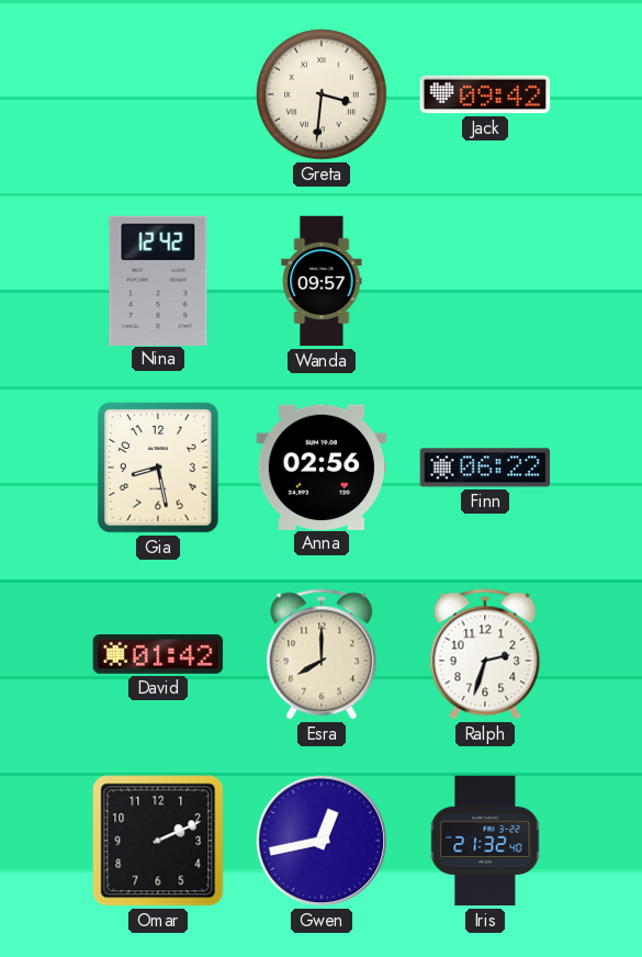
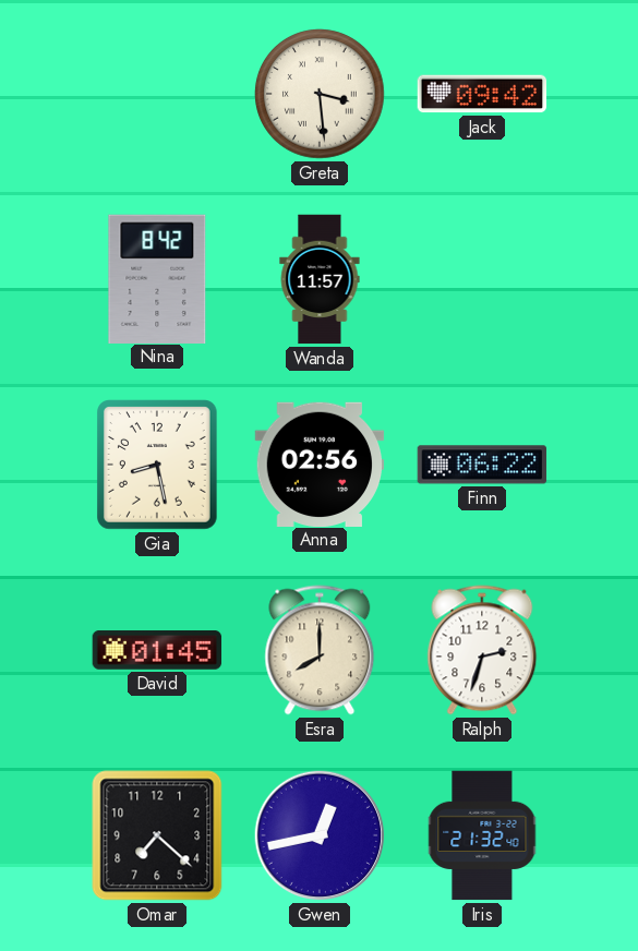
Greta: 3:31 -> 3:29 (320, 94)
Nina: 12:42 -> 8:42 (157, 278)
Wanda: 09:57 -> 11:57 (320, 279)
David: 01:42 -> 01:45 (157, 651)
Omar: 2:11 -> 7:22 (157, 835)
